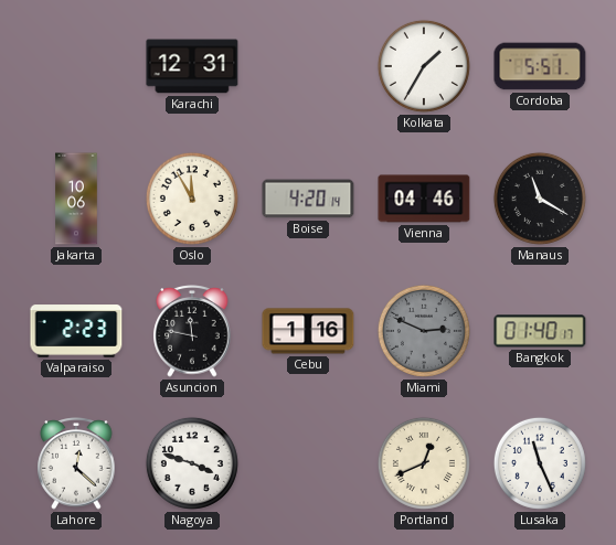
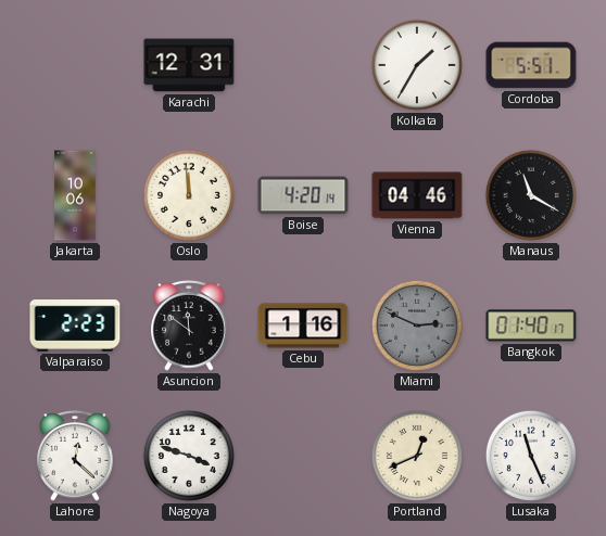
Oslo: 11:55 -> 11:59 (189, 195)
Asuncion: 11:47 -> 11:51 (189, 326)
